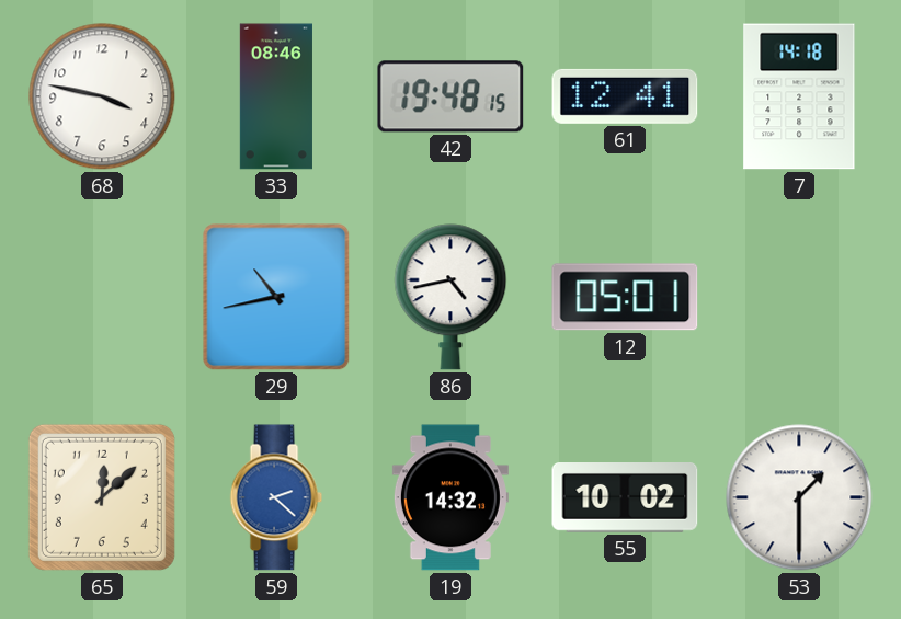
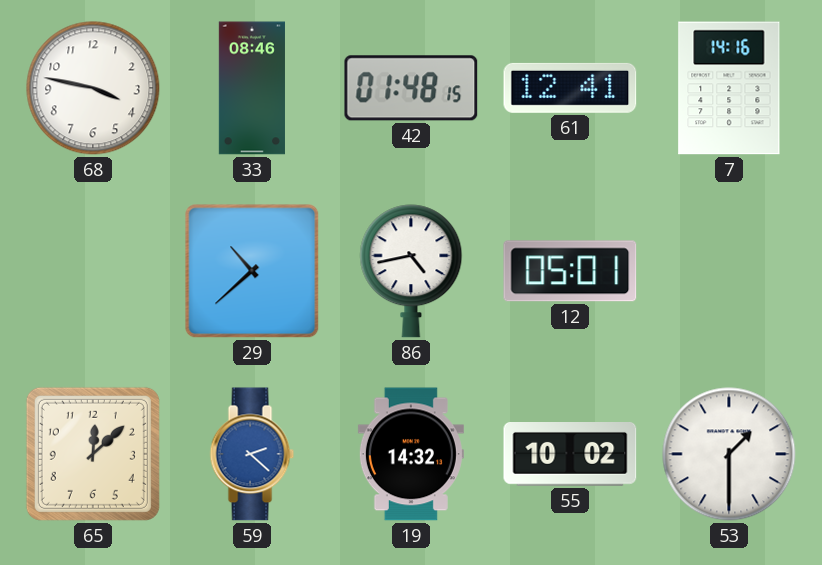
42: 19:48 -> 01:48 (411, 88)
7: 14:18 -> 14:16 (729, 88)
29: 10:43 -> 10:38 (252, 271)
